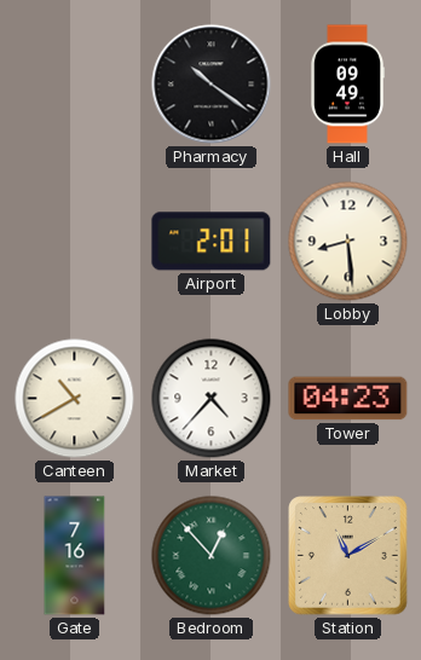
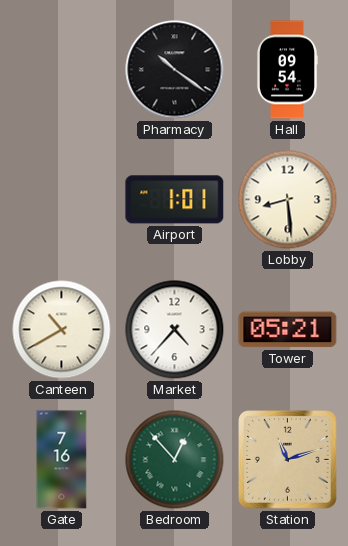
Hall: 09:49 -> 09:54 (286, 70)
Airport: 2:01 -> 1:01 (175, 200)
Tower: 04:23 -> 05:21 (288, 330)
Station: 11:10 -> 11:12 (288, 460)
